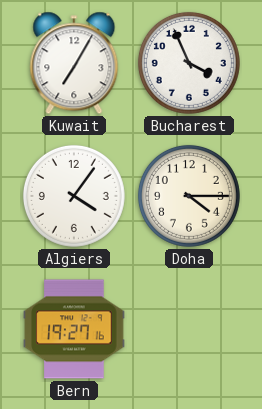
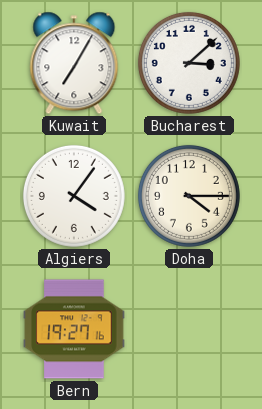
Bucharest: 3:56 -> 3:08 (189, 63)
